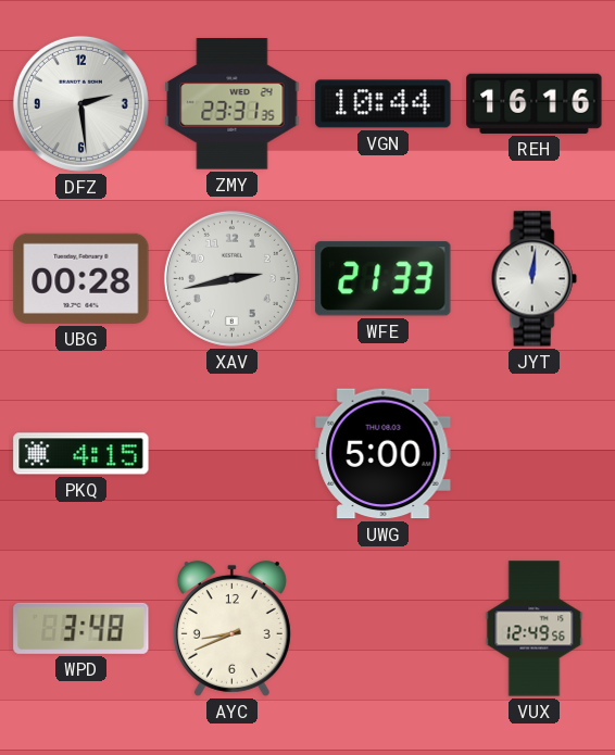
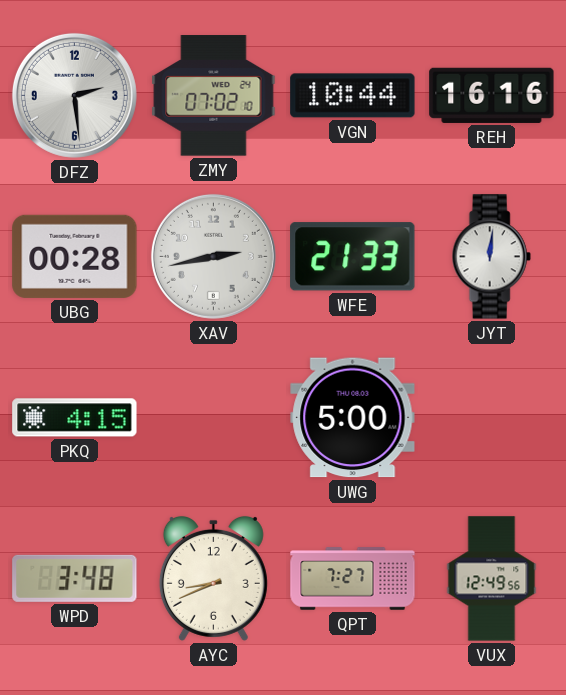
ZMY: 23:31 -> 07:02 (214, 96)
QPT: none -> 7:27 (353, 579)
